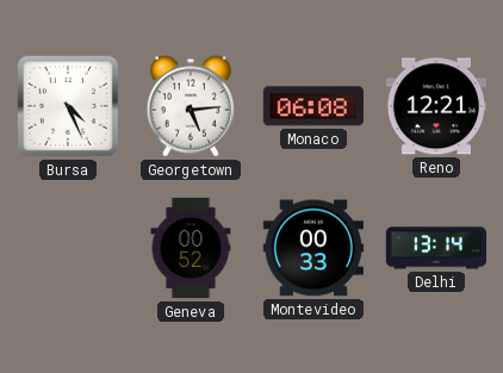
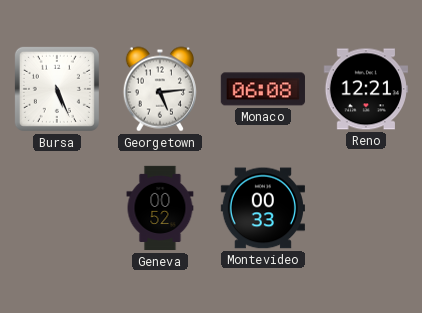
Bursa: 4:26 -> 5:26 (57, 89)
Delhi: 13:14 -> none (435, 248)
